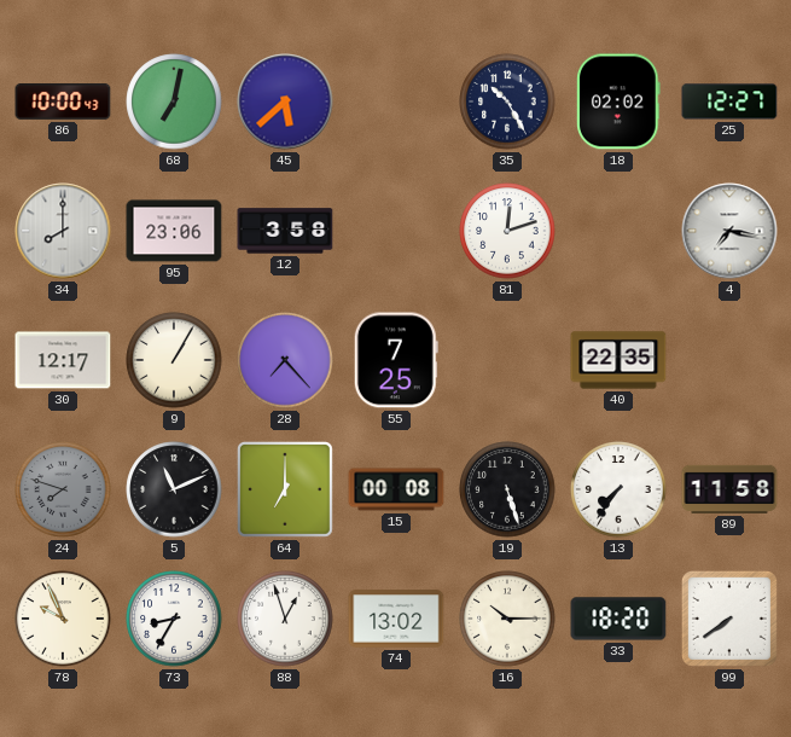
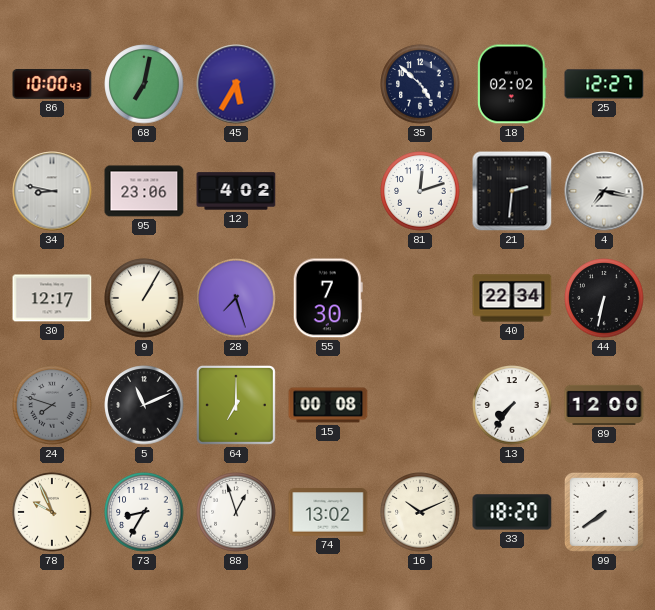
45: 5:38 -> 5:35 (236, 84)
35: 10:25 -> 4:52 (420, 84)
34: 8:00 -> 8:47 (52, 191)
12: 3:58 -> 4:02 (236, 191)
21: none -> 2:31 (512, 191)
28: 7:23 -> 7:27 (236, 298)
55: 7:25 -> 7:30 (328, 298)
40: 22:35 -> 22:34 (512, 298)
44: none -> 6:32 (604, 298)
19: 5:27 -> none (507, 489)
89: 11:58 -> 12:00 (604, 405)
16: 10:15 -> 10:11 (420, 512)
